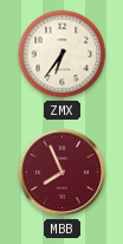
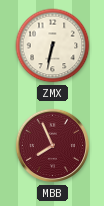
ZMX: 6:36 -> 6:32 (53, 46)
